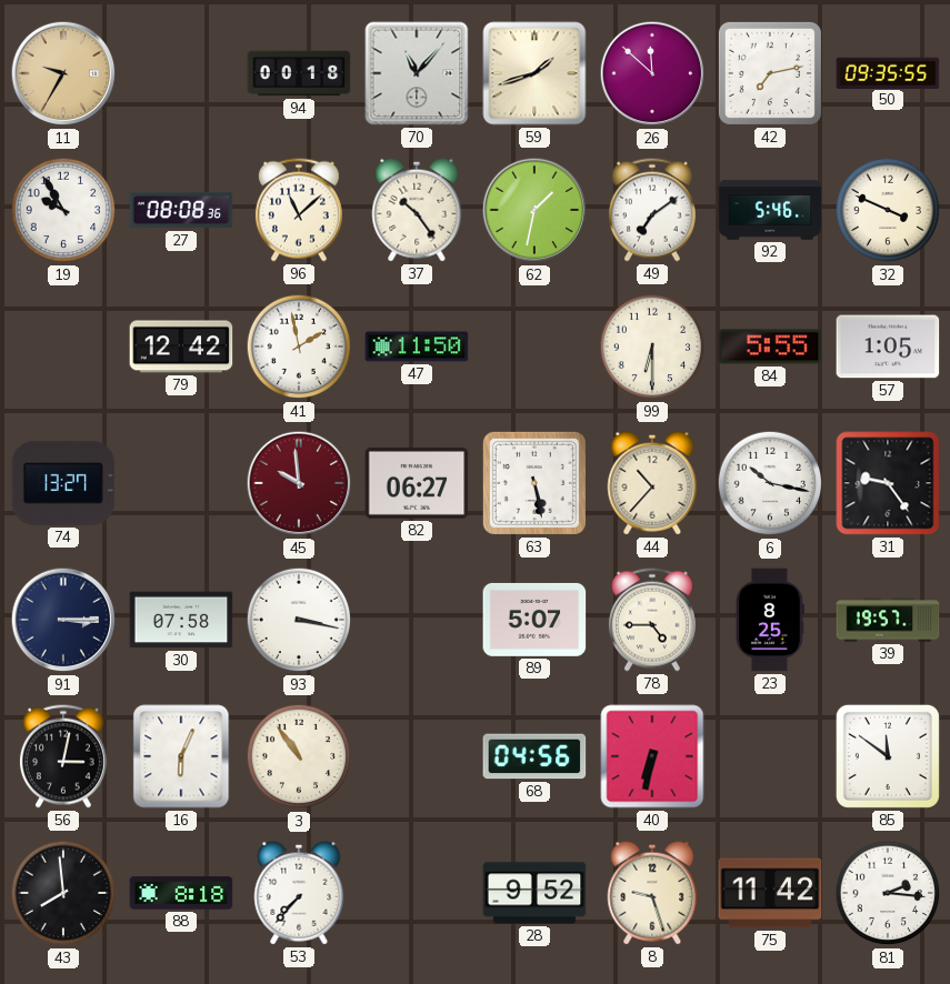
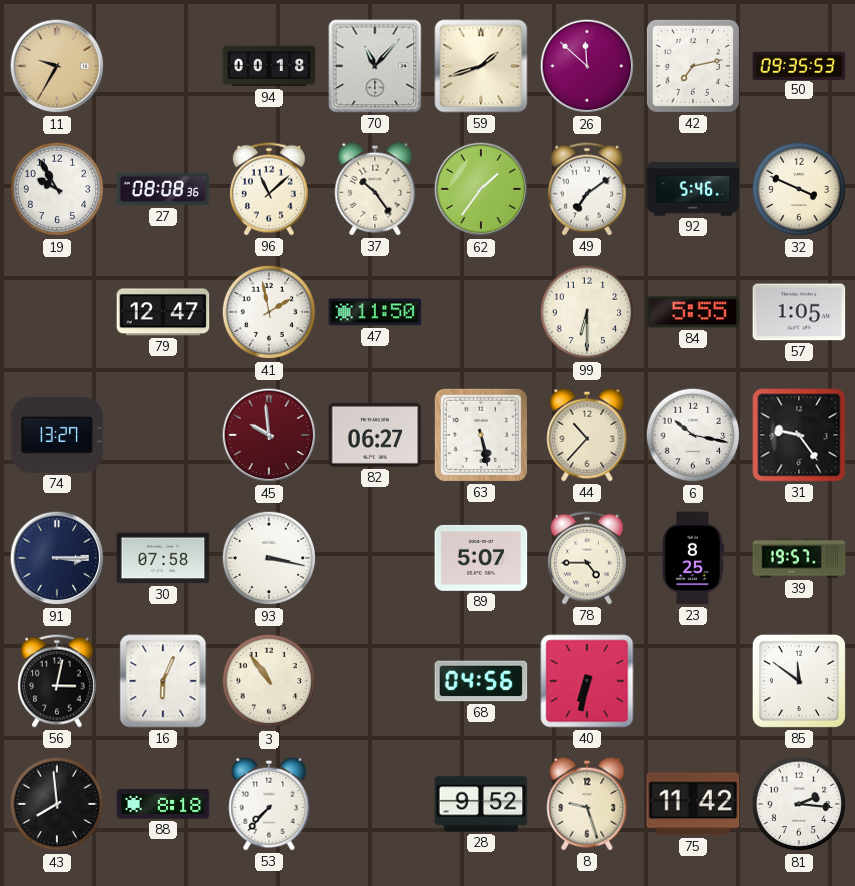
50: 09:35:55 -> 09:35:53 (799, 65)
62: 1:32 -> 1:36 (481, 189)
79: 12:42 -> 12:47 (163, 312)
